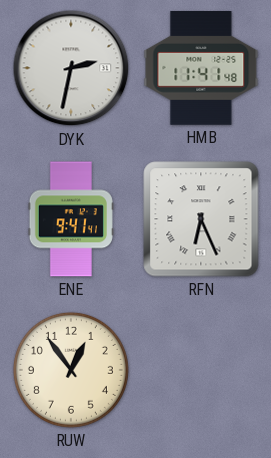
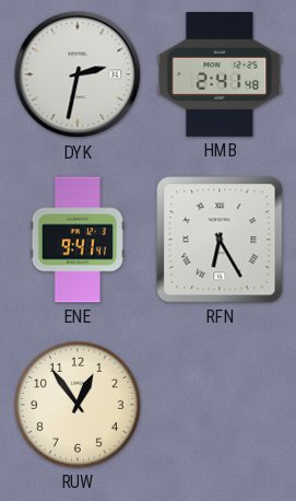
HMB: 11:41 -> 2:41 (220, 75)
RFN: 6:26 -> 6:25 (220, 240)
